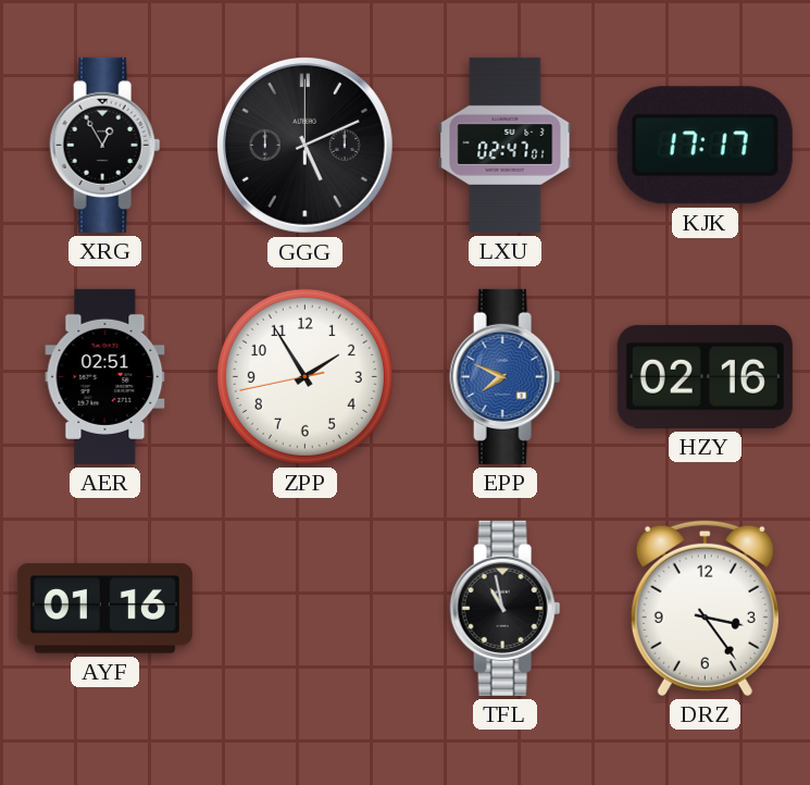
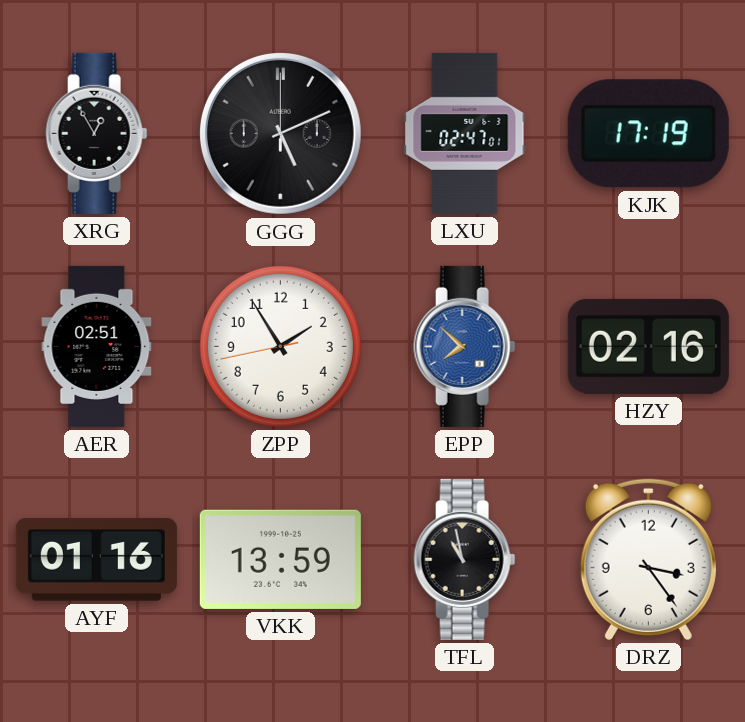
KJK: 17:17 -> 17:19 (648, 134)
EPP: 7:49 -> 7:52 (465, 346)
VKK: none -> 13:59 (280, 559)
